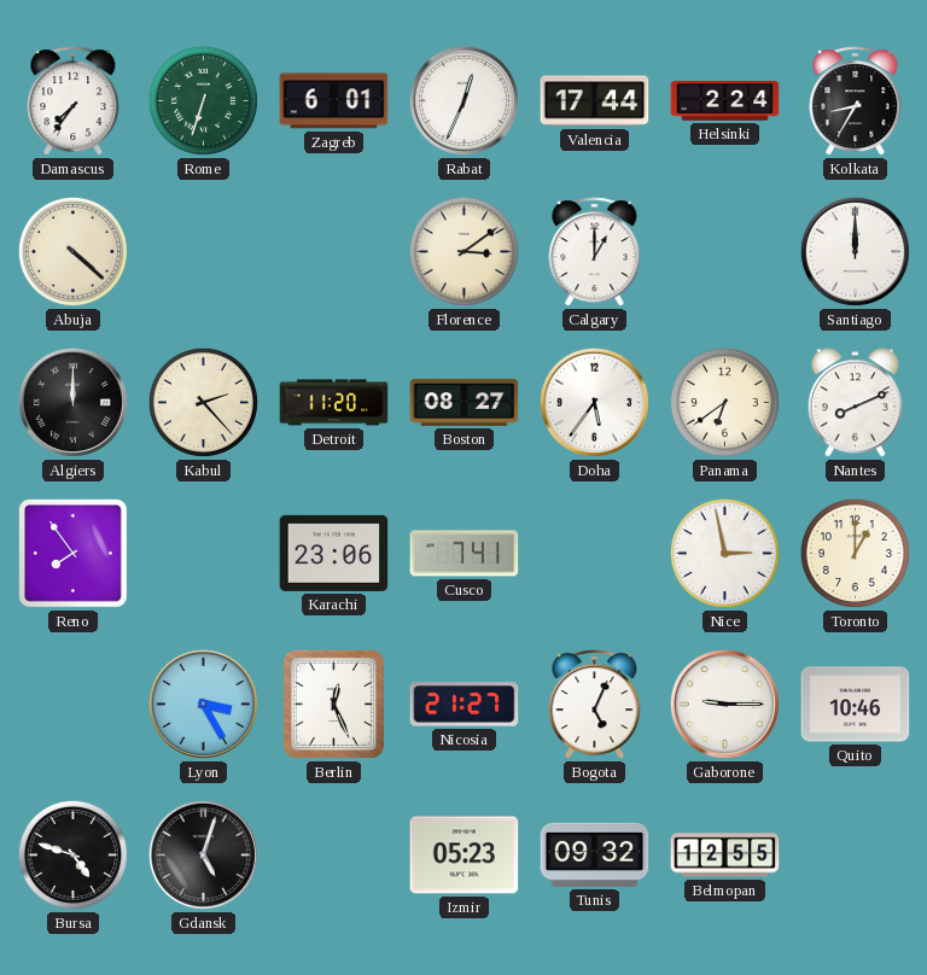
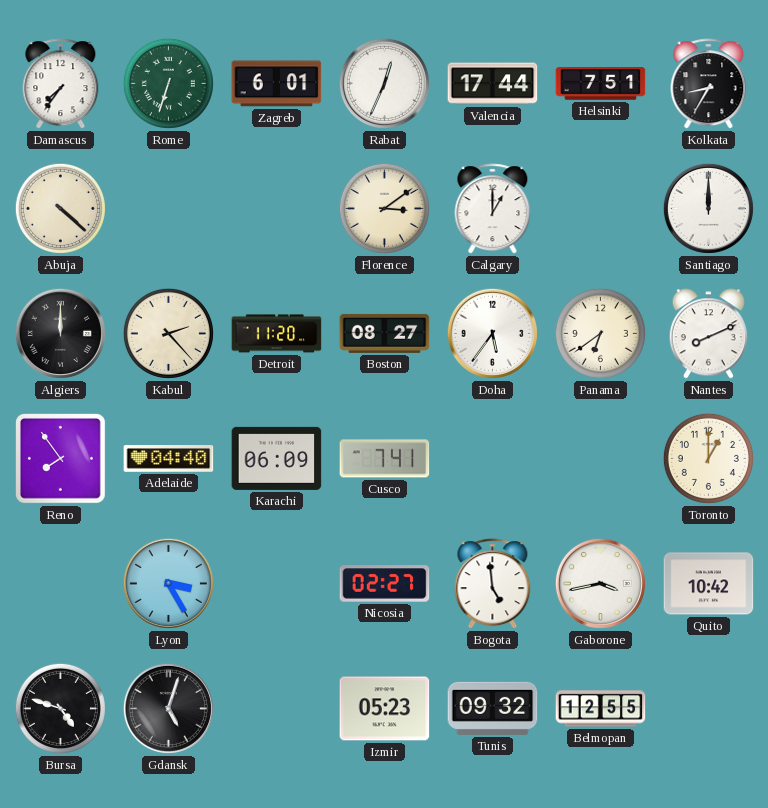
Helsinki: 2:24 -> 7:51 (601, 84)
Adelaide: none -> 04:40 (169, 459)
Karachi: 23:06 -> 06:09 (277, 458)
Nice: 2:58 -> none (724, 553)
Berlin: 12:26 -> none (333, 703)
Nicosia: 21:27 -> 02:27 (385, 584)
Bogota: 5:04 -> 4:59 (493, 584)
Gaborone: 9:15 -> 3:43 (600, 583)
Quito: 10:46 -> 10:42 (709, 584)
